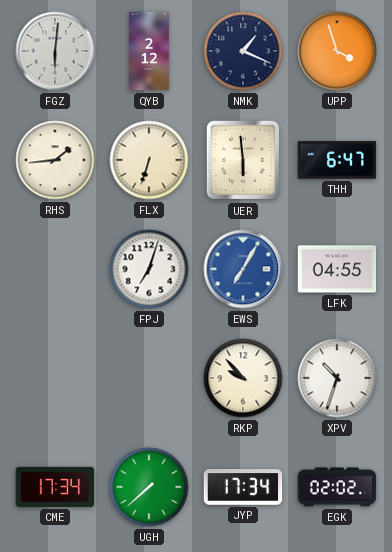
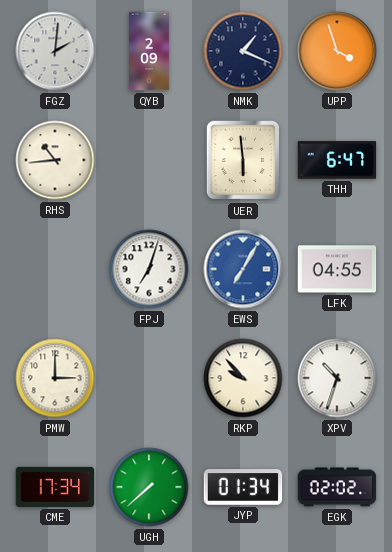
FGZ: 6:01 -> 2:01 (55, 51)
QYB: 2:12 -> 2:09 (149, 51)
RHS: 1:44 -> 10:44 (55, 160)
FLX: 6:33 -> none (149, 160)
PMW: none -> 3:00 (55, 378)
JYP: 17:34 -> 01:34 (243, 487)
